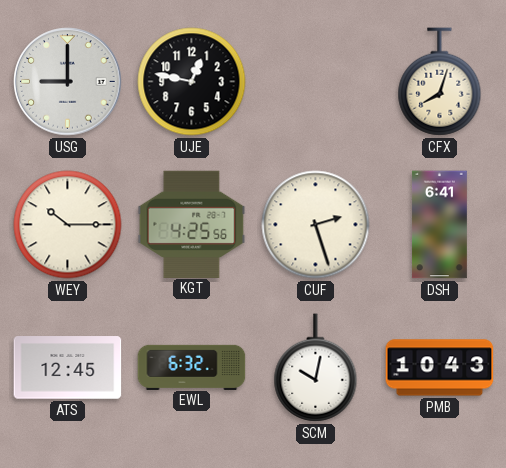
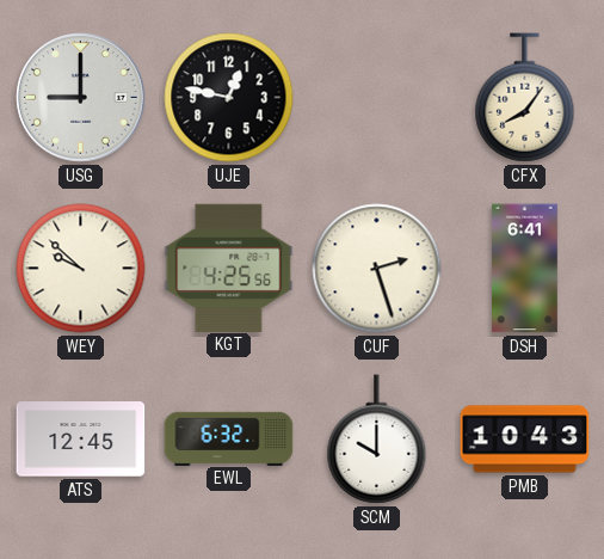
CFX: 8:03 -> 8:06 (525, 98)
WEY: 10:15 -> 9:52 (81, 269)
SCM: 10:02 -> 10:00 (377, 440)
